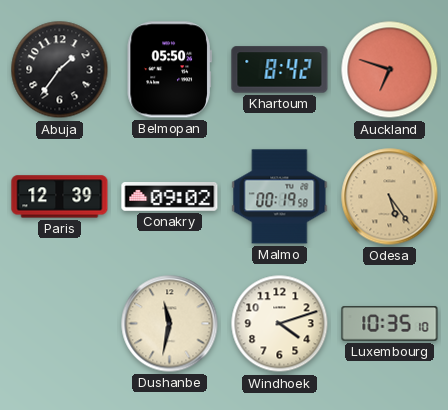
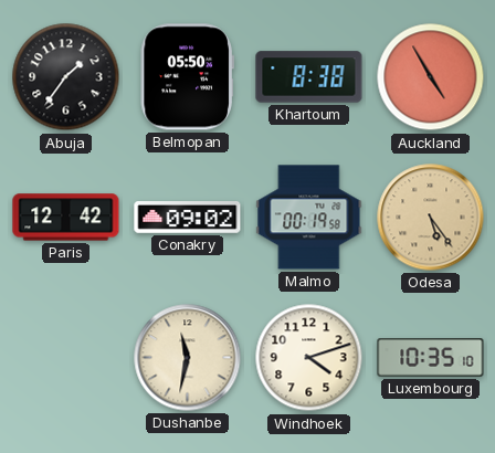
Khartoum: 8:42 -> 8:38 (309, 77)
Auckland: 6:48 -> 4:55 (431, 77)
Paris: 12:39 -> 12:42 (66, 218)
